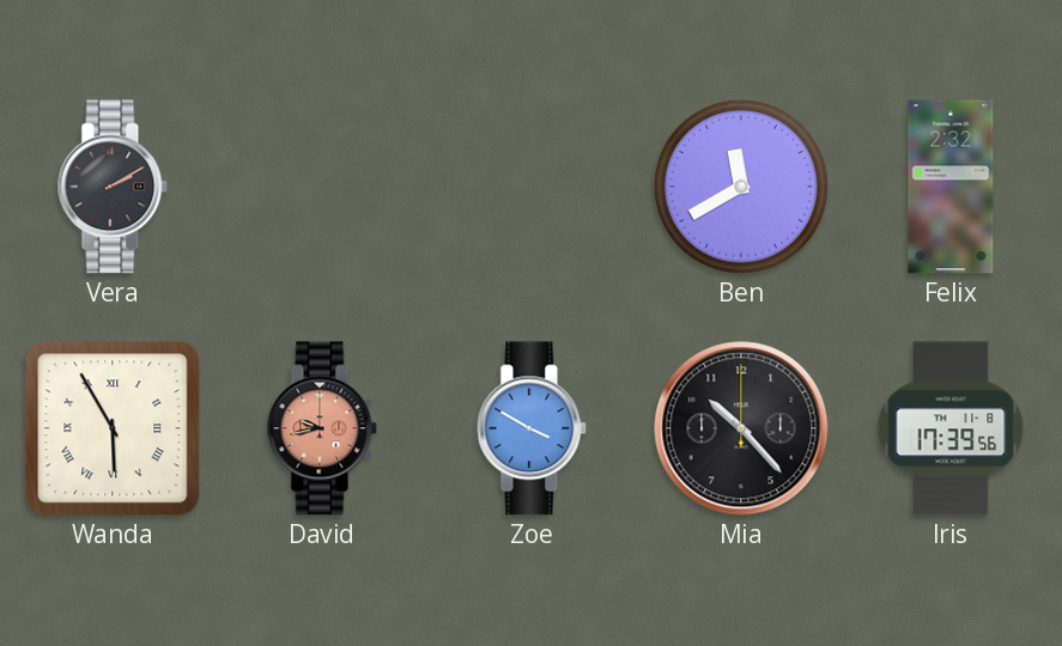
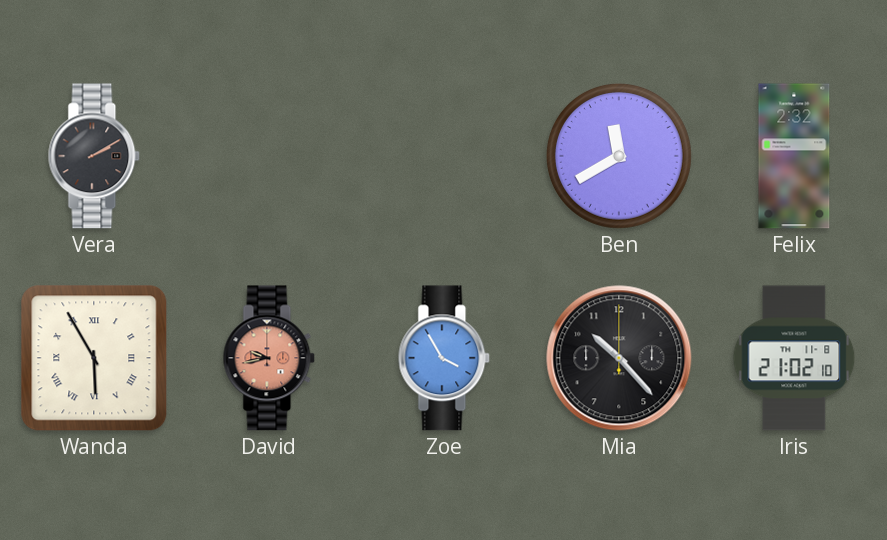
Zoe: 3:50 -> 3:55 (444, 358)
Iris: 17:39 -> 21:02 (794, 358)
